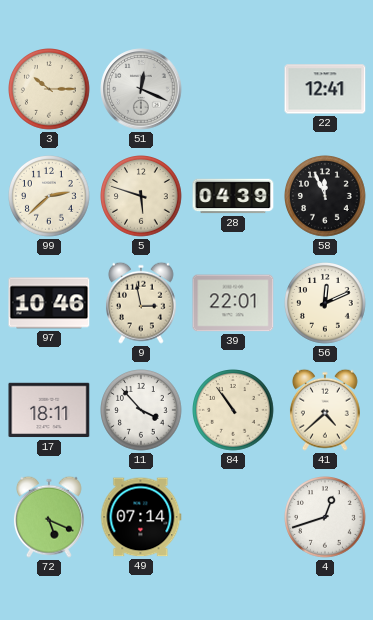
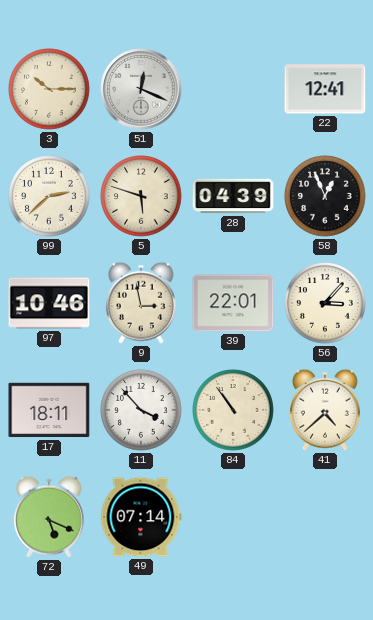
58: 11:56 -> 12:56 (326, 197)
56: 12:11 -> 3:07 (326, 304)
4: 12:42 -> none (326, 518)
